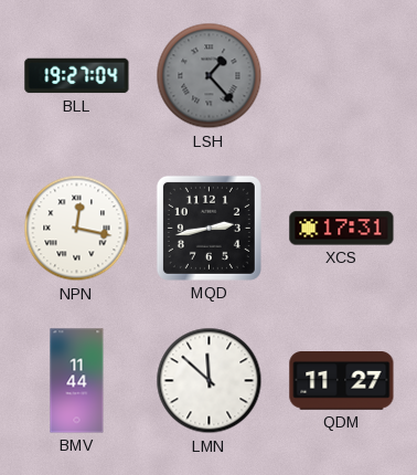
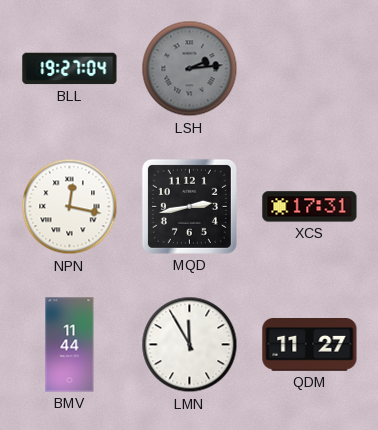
LSH: 1:23 -> 2:14 (190, 69)
LMN: 11:52 -> 11:55 (190, 345)
